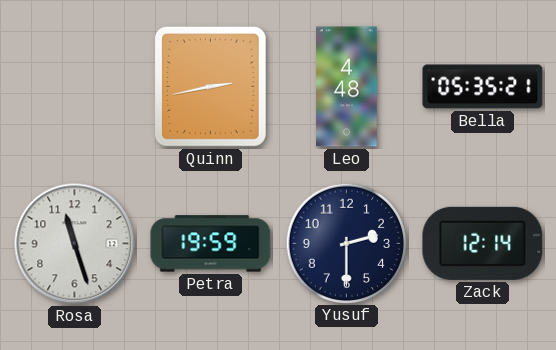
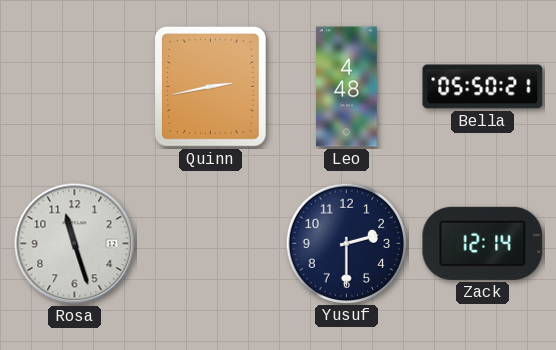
Bella: 05:35 -> 05:50 (483, 87)
Petra: 19:59 -> none (211, 244)
